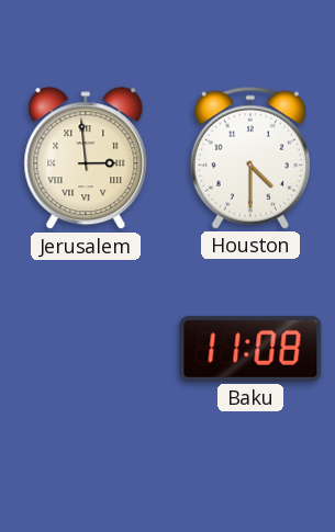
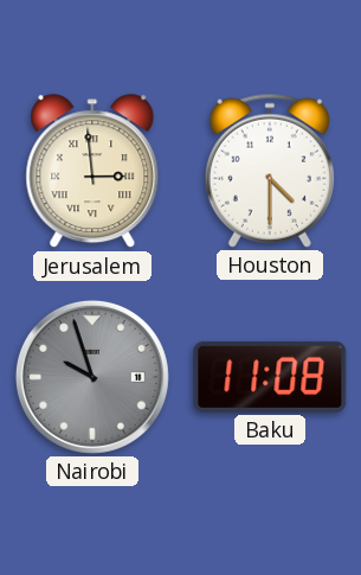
Nairobi: none -> 9:57 (92, 377)
